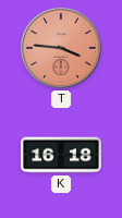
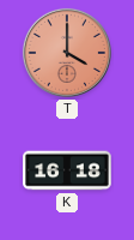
T: 3:46 -> 4:00 (67, 53)
